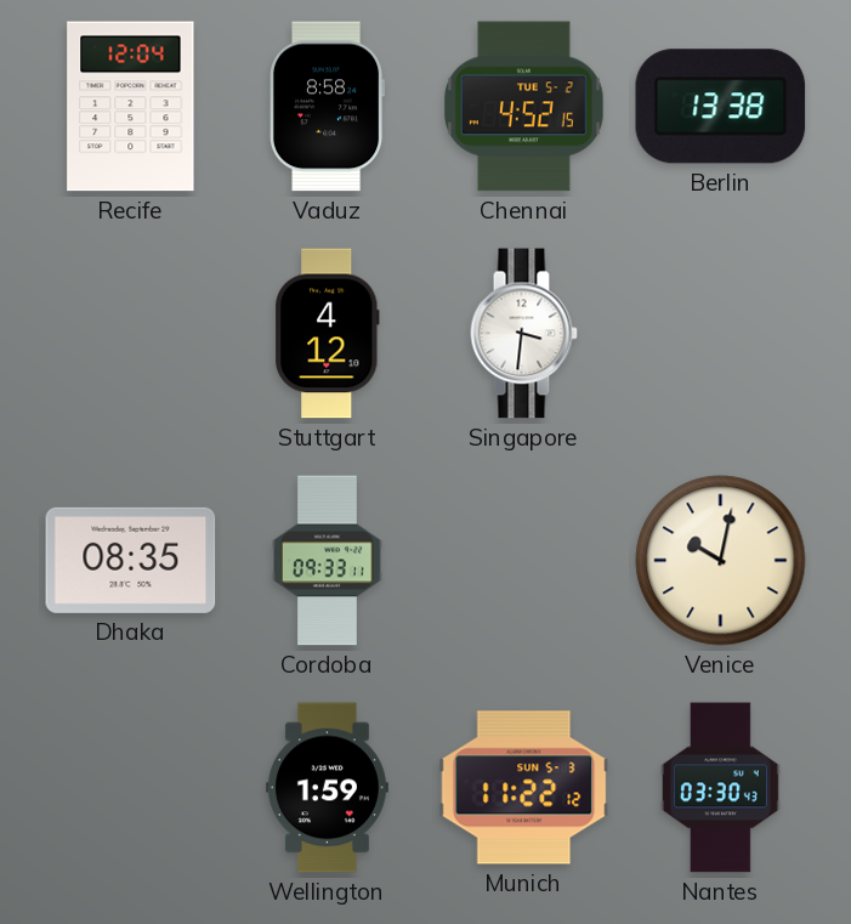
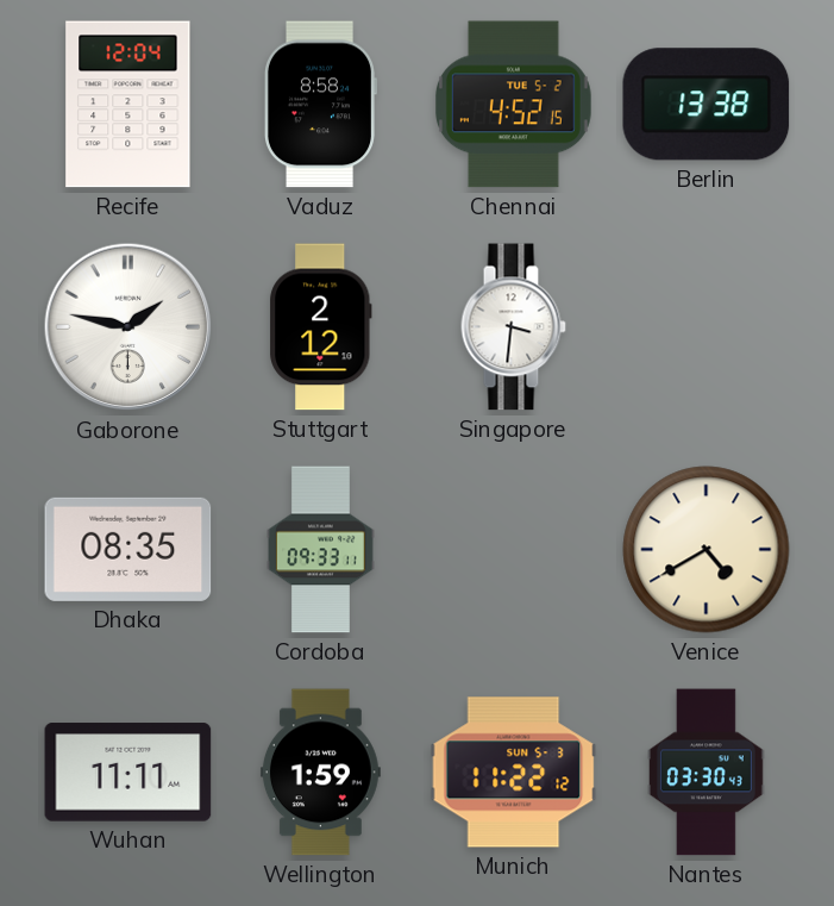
Gaborone: none -> 1:47 (128, 327)
Stuttgart: 4:12 -> 2:12 (321, 327)
Venice: 10:02 -> 4:40 (707, 550)
Wuhan: none -> 11:11 (128, 773)
